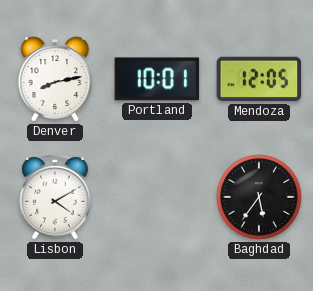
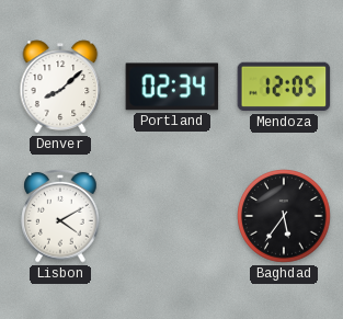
Denver: 8:13 -> 8:08 (60, 87)
Portland: 10:01 -> 02:34 (172, 87)
